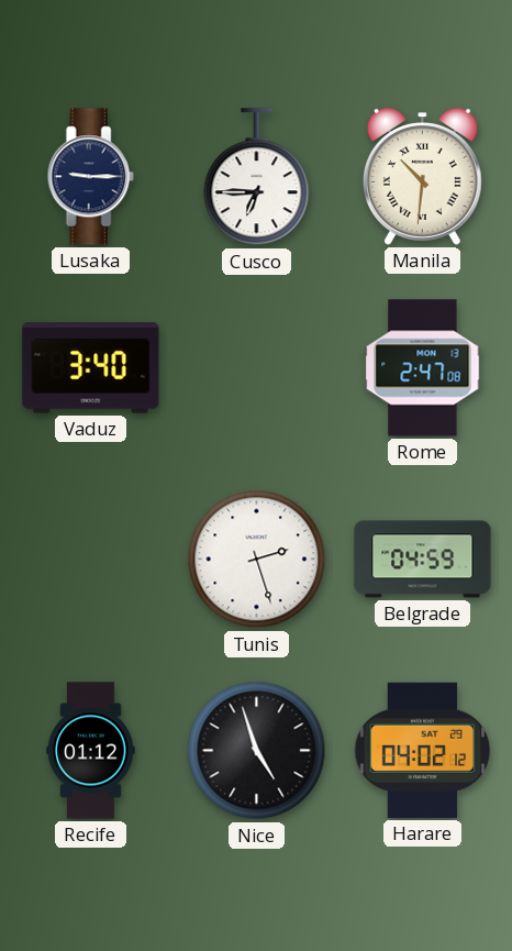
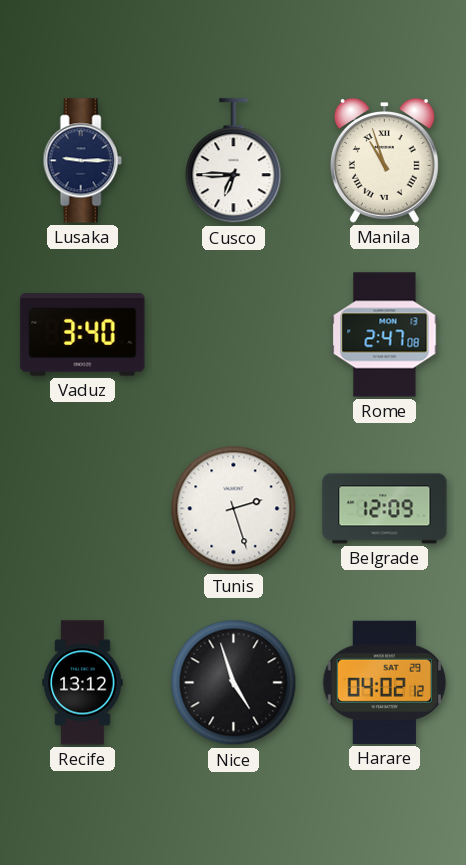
Manila: 10:31 -> 10:57 (384, 161)
Belgrade: 04:59 -> 12:09 (385, 509)
Recife: 01:12 -> 13:12 (83, 683)
